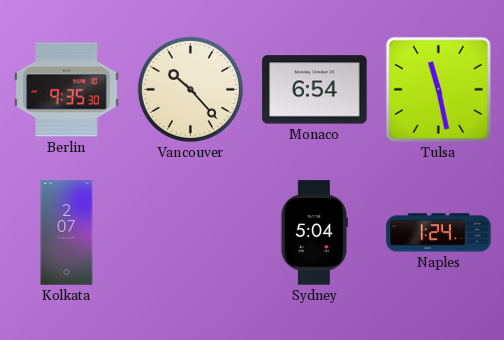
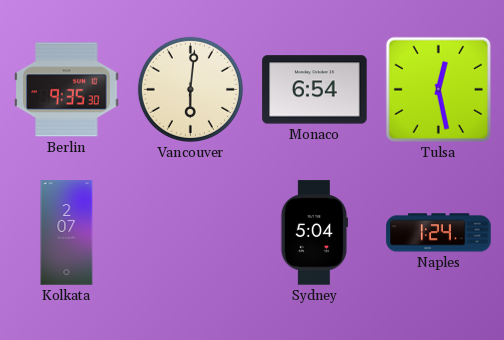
Vancouver: 10:23 -> 6:01 (190, 89)
Tulsa: 11:28 -> 12:28 (438, 89)
